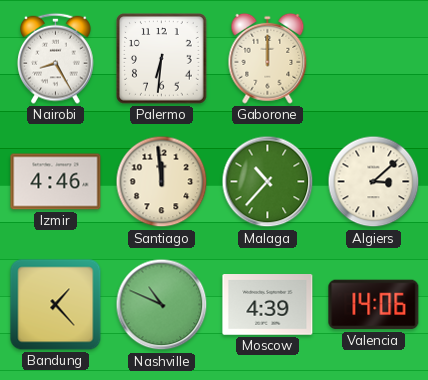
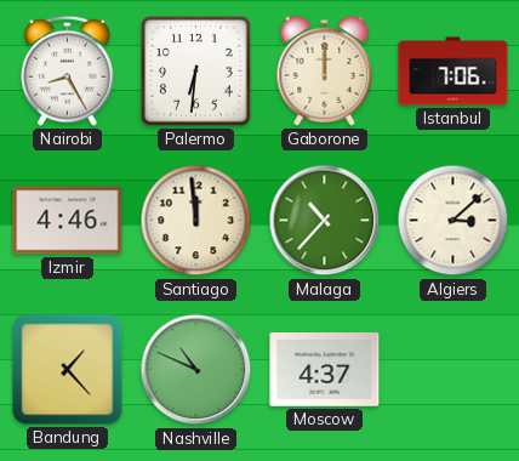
Istanbul: none -> 7:06 (454, 72)
Moscow: 4:39 -> 4:37 (325, 370)
Valencia: 14:06 -> none (374, 305)
